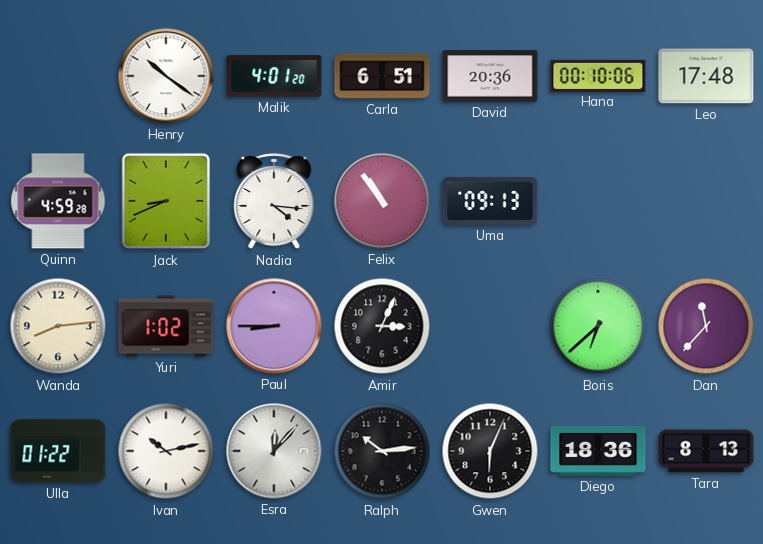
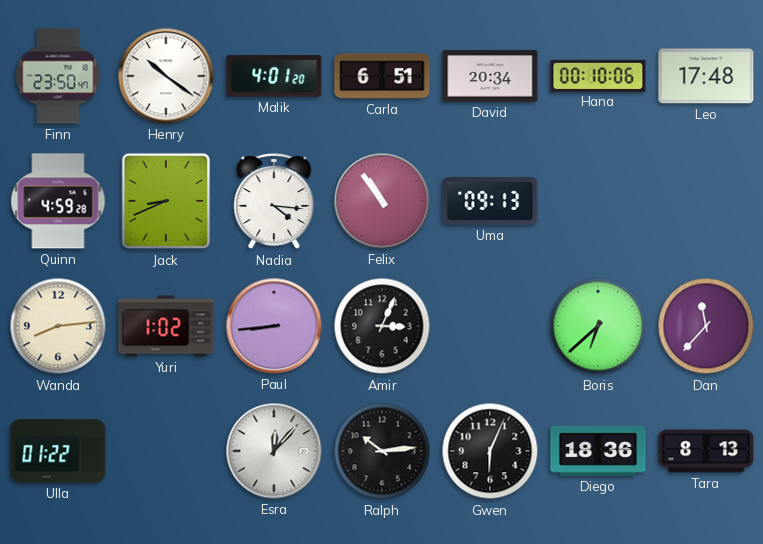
Finn: none -> 23:50 (58, 76)
David: 20:36 -> 20:34 (490, 76)
Paul: 8:45 -> 8:44 (274, 326)
Ivan: 10:13 -> none (166, 451)
